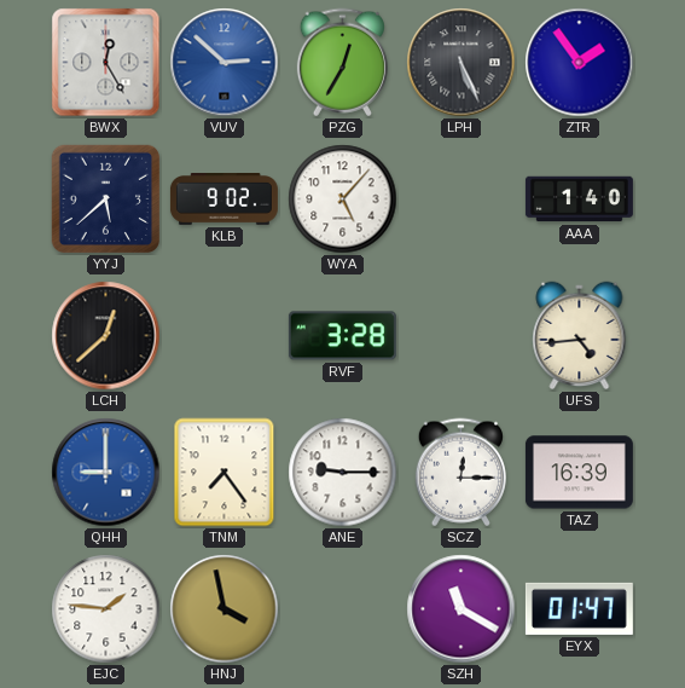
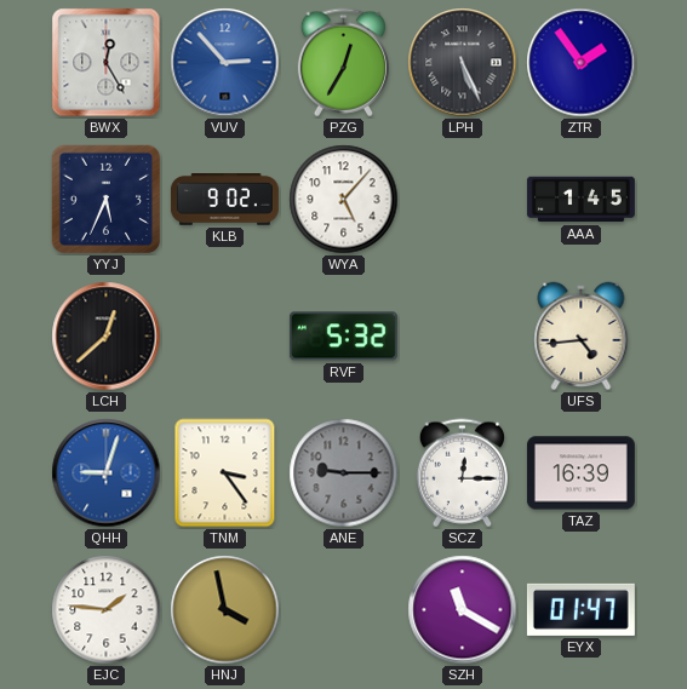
VUV: 2:52 -> 2:53 (225, 63)
YYJ: 5:38 -> 5:34 (107, 200)
AAA: 1:40 -> 1:45 (580, 200)
RVF: 3:28 -> 5:32 (343, 337)
QHH: 9:00 -> 9:03 (107, 473)
TNM: 7:24 -> 3:24 (225, 473)
ANE dial: white -> grey (344, 473)
